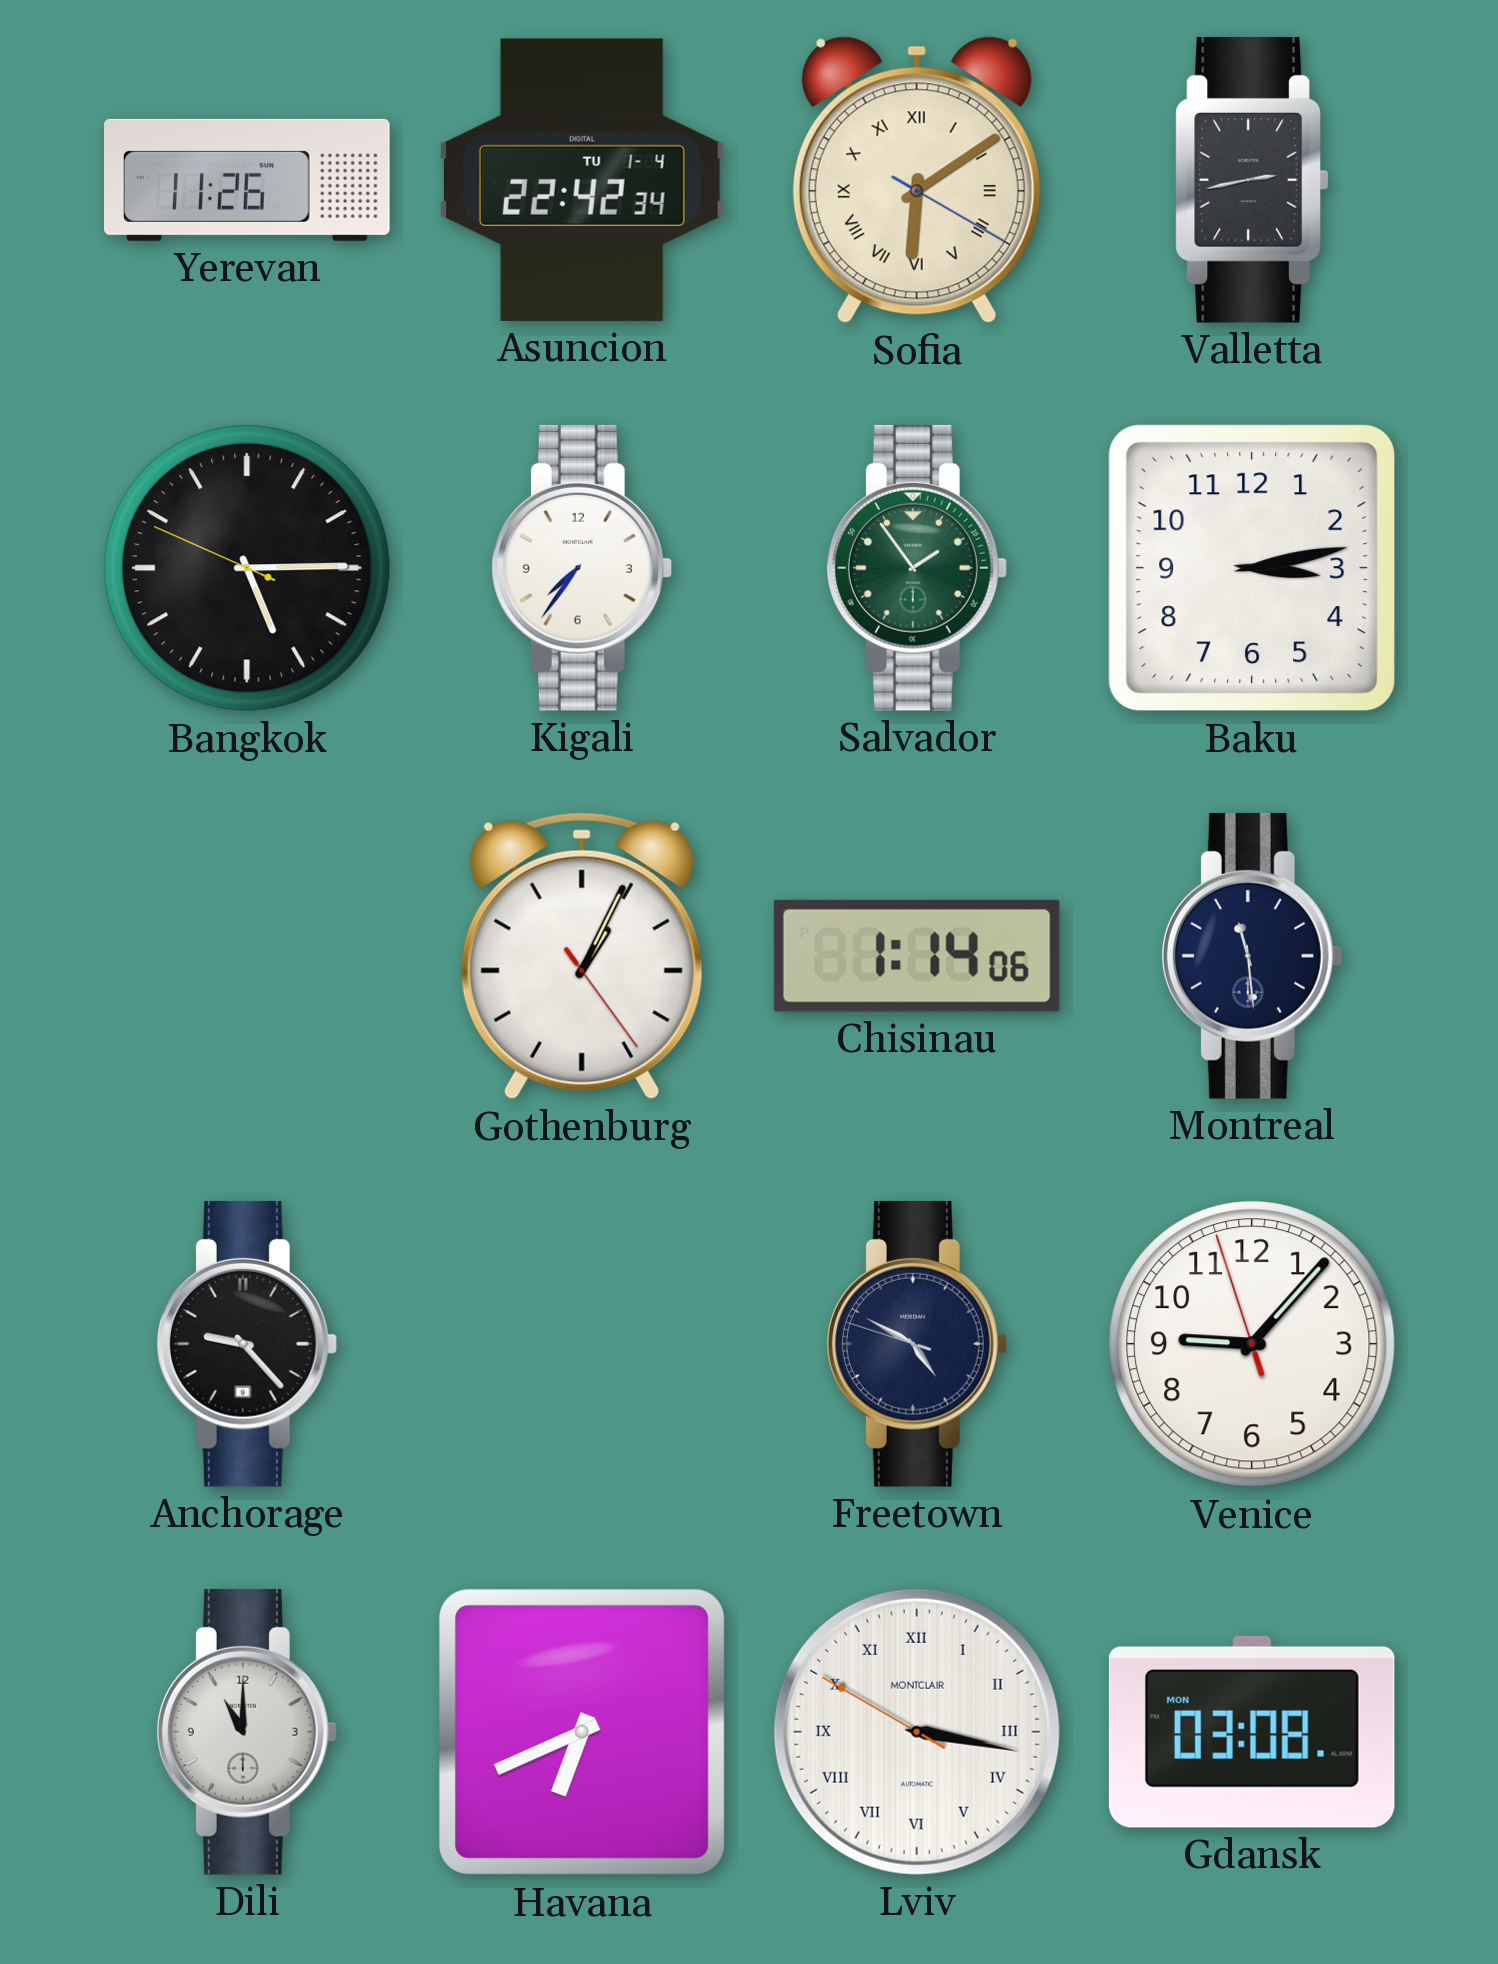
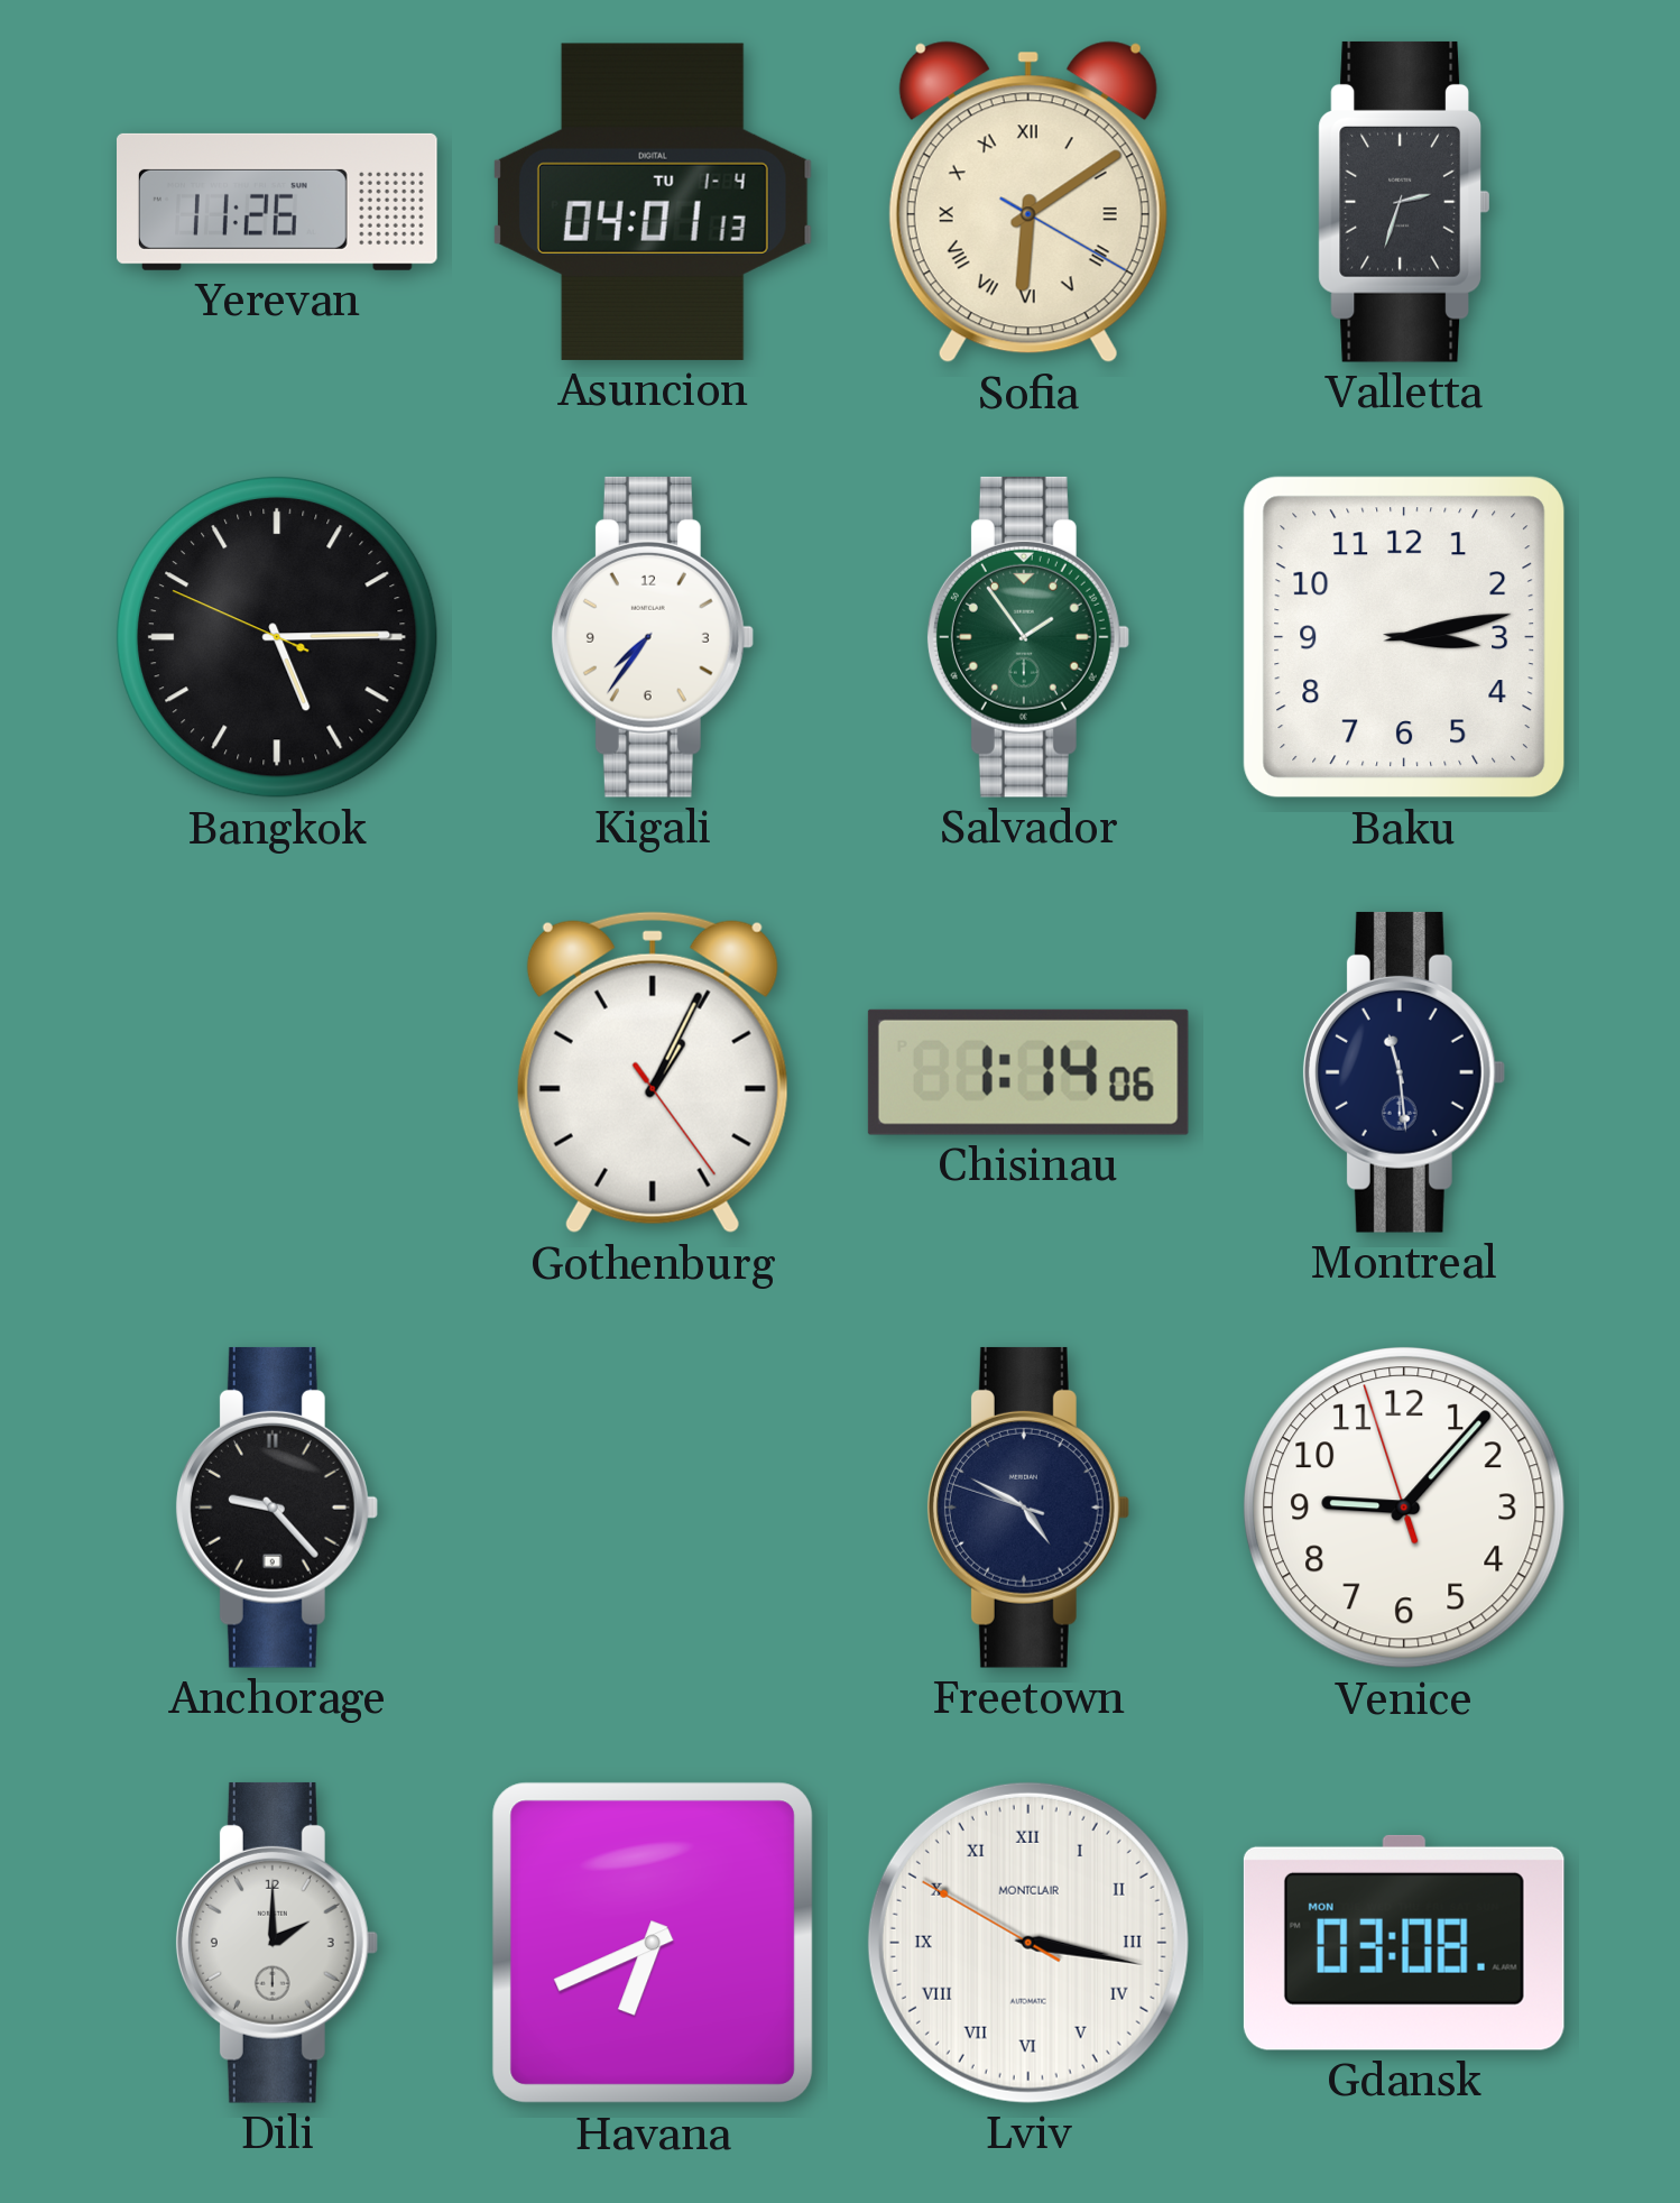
Asuncion: 22:42 -> 04:01 (653, 202)
Valletta: 2:43 -> 2:33 (1404, 202)
Dili: 11:00 -> 2:00 (276, 1943)
